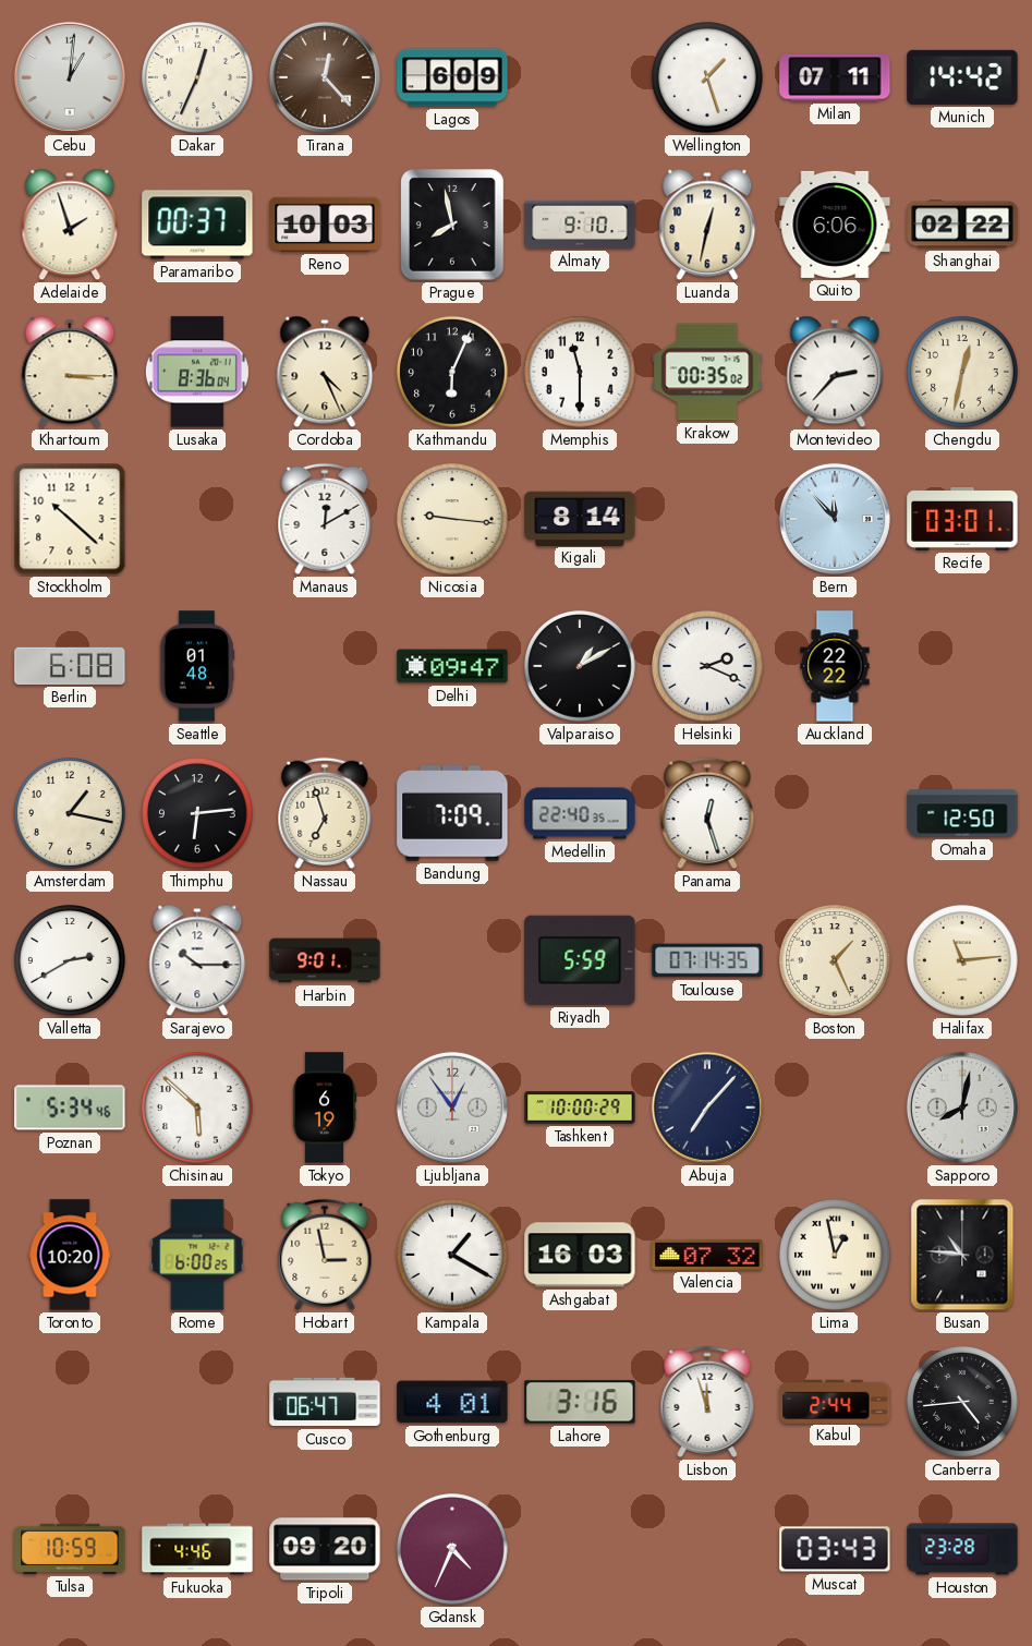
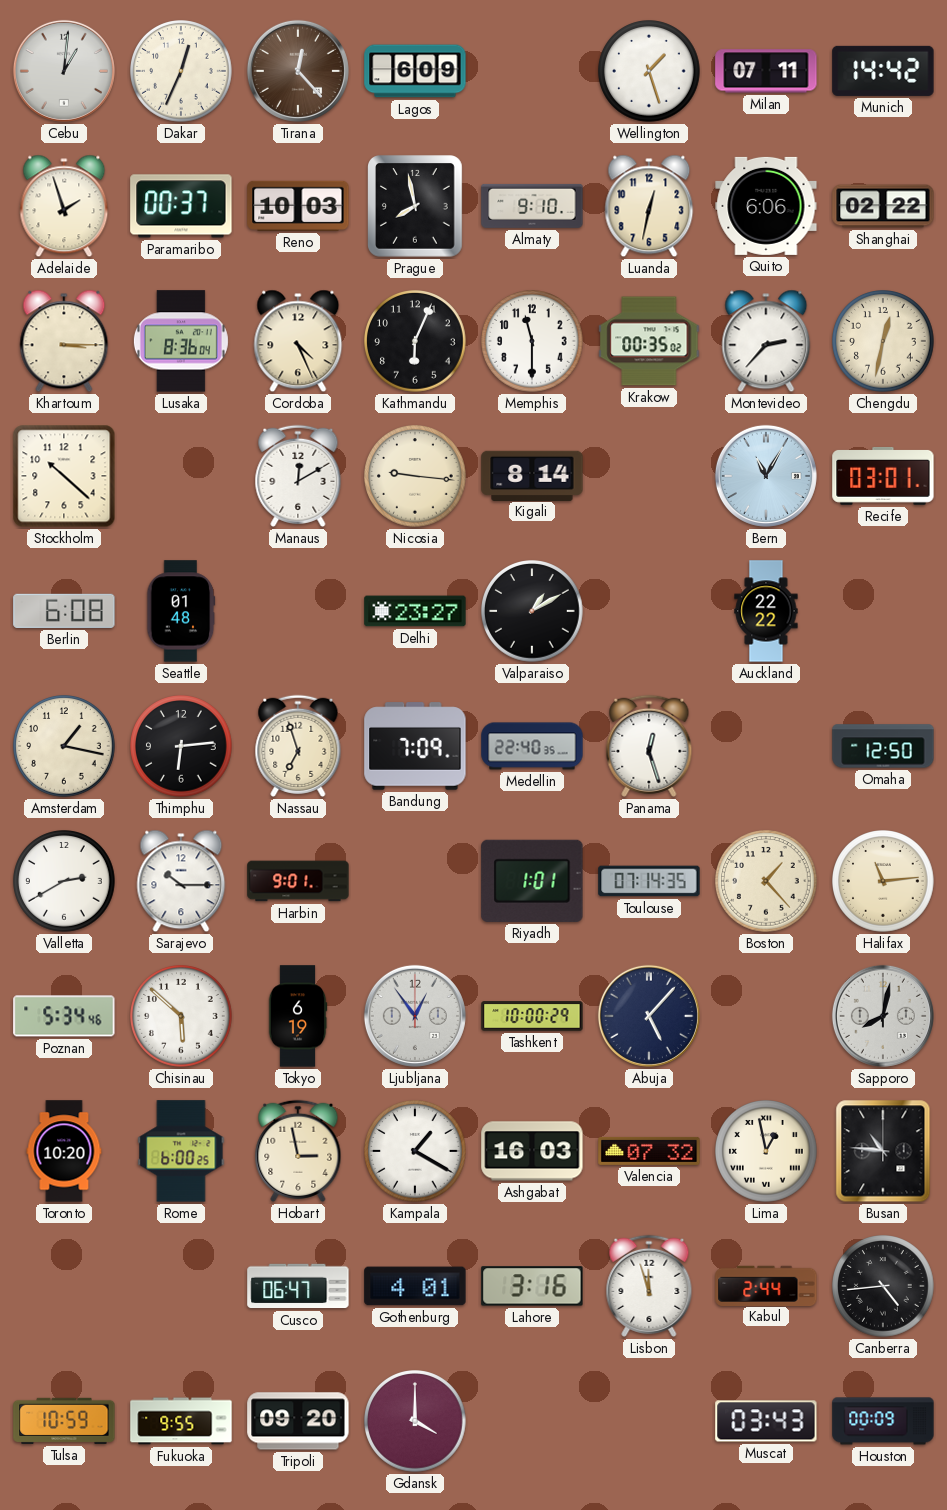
Bern: 11:53 -> 11:05 (766, 476)
Delhi: 09:47 -> 23:27 (415, 611)
Helsinki: 2:19 -> none (707, 666)
Riyadh: 5:59 -> 1:01 (532, 881)
Boston: 1:26 -> 1:23 (766, 881)
Abuja: 7:07 -> 5:07 (649, 1016)
Fukuoka: 4:46 -> 9:55 (181, 1421)
Gdansk: 4:34 -> 4:00 (415, 1421)
Houston: 23:28 -> 00:09 (883, 1421)
